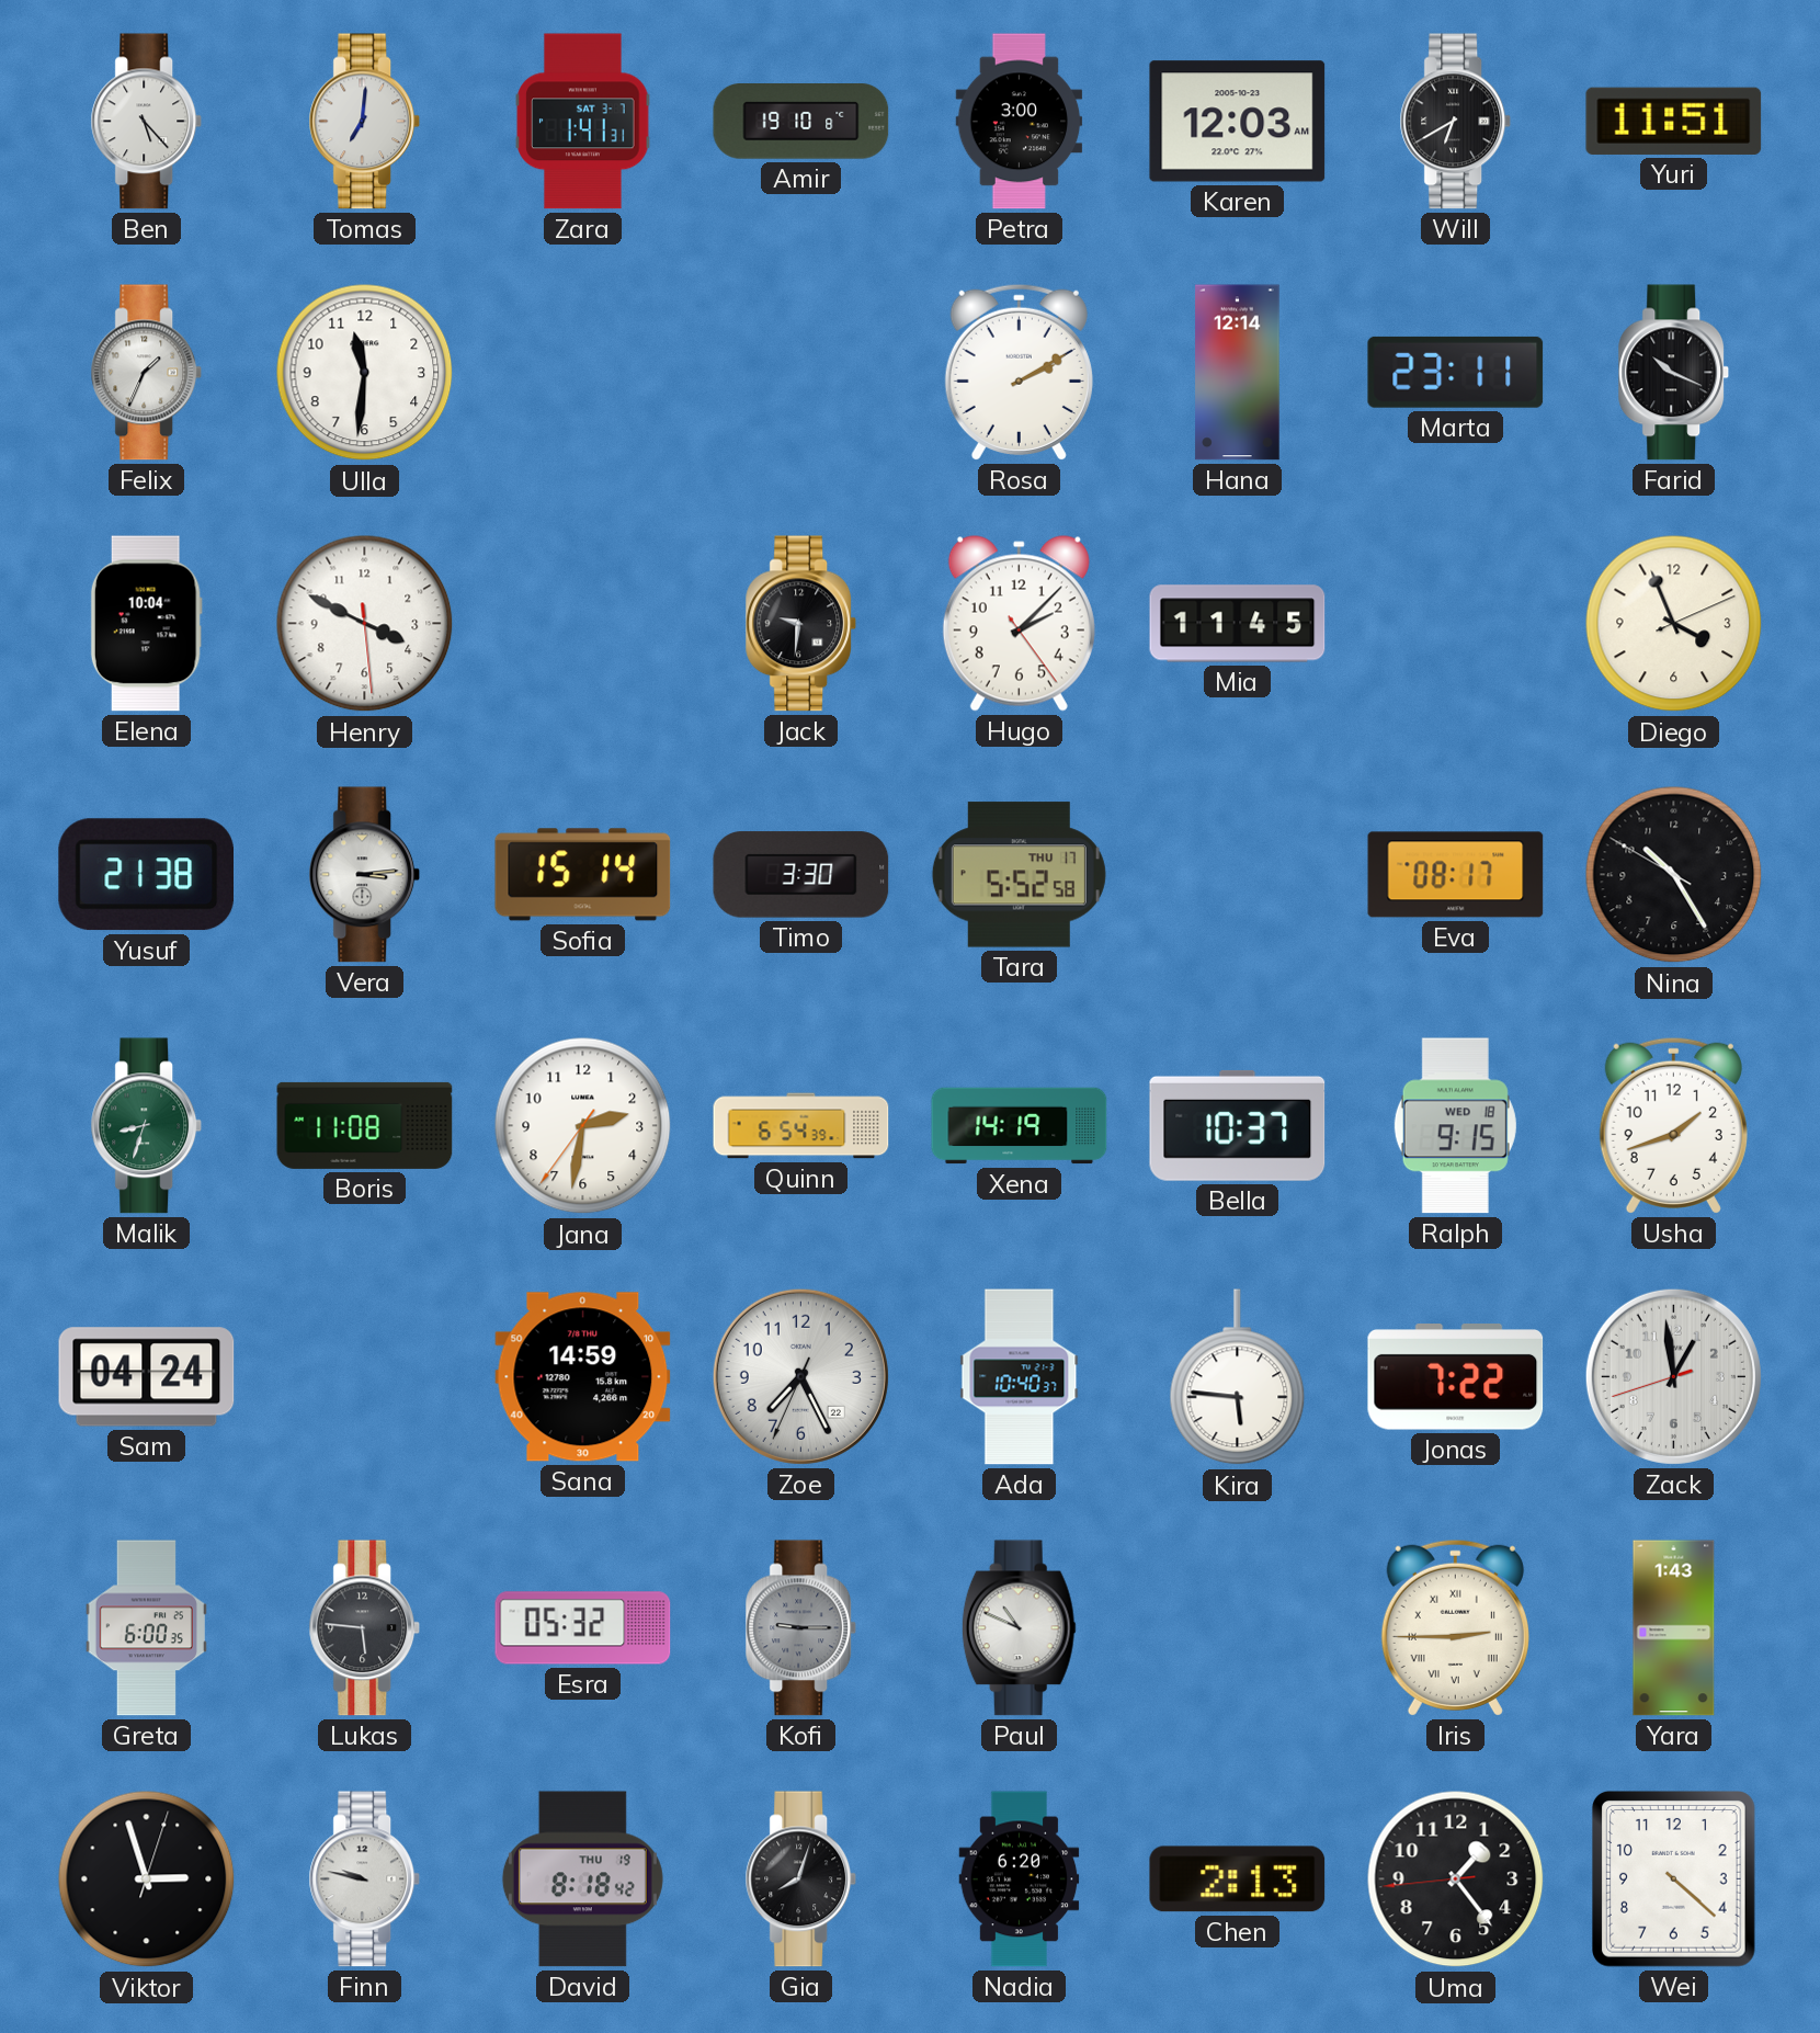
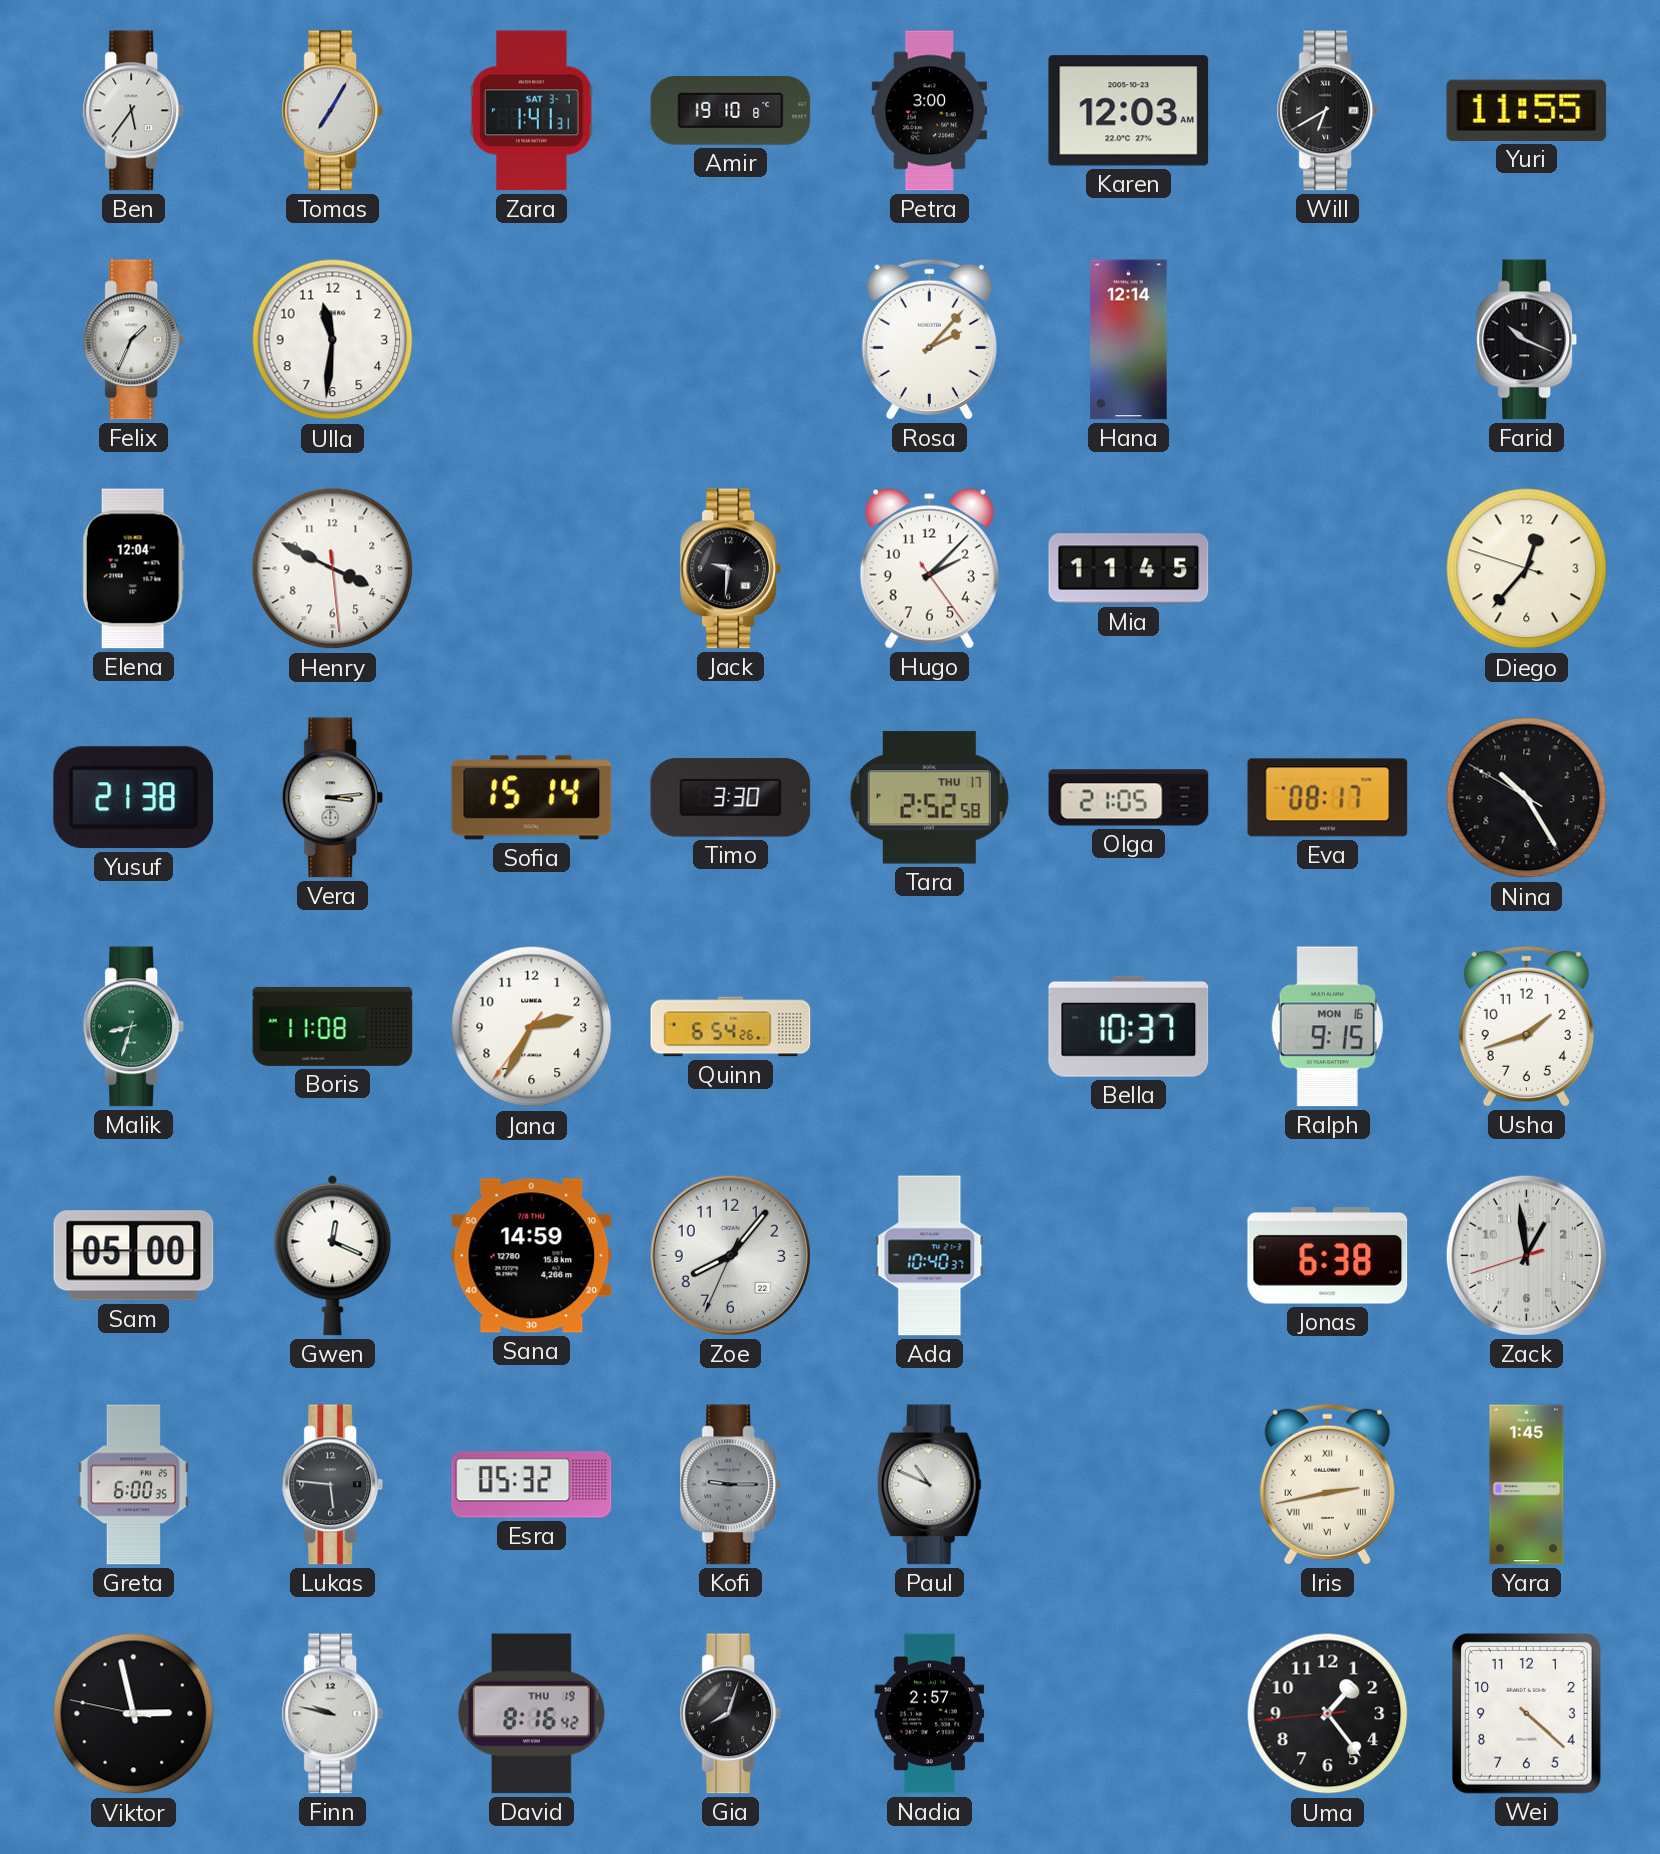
Ben: 5:23 -> 5:36 (134, 111)
Tomas: 7:01 -> 7:05 (333, 111)
Yuri: 11:51 -> 11:55 (1527, 110)
Rosa: 2:10 -> 2:07 (929, 339)
Marta: 23:11 -> none (1456, 372)
Elena: 10:04 -> 12:04 (133, 569)
Diego: 3:56 -> 12:36 (1527, 569)
Tara: 5:52 -> 2:52 (929, 798)
Olga: none -> 21:05 (1129, 798)
Jana: 2:31 -> 2:34 (532, 1027)
Quinn: 6:54:39 -> 6:54:26 (731, 1027)
Xena: 14:19 -> none (1020, 1126)
Ralph date: WED 18 -> MON 16 (1327, 1027)
Sam: 04:24 -> 05:00 (134, 1256)
Gwen: none -> 12:19 (333, 1255)
Zoe: 7:25 -> 8:06 (730, 1255)
Kira: 5:46 -> none (1238, 1377)
Jonas: 7:22 -> 6:38 (1328, 1256)
Iris: 2:45 -> 2:43 (1327, 1484)
Yara: 1:43 -> 1:45 (1527, 1485)
Viktor: 2:57:03 -> 2:57:47 (134, 1714)
David: 8:18 -> 8:16 (531, 1714)
Nadia: 6:20 -> 2:57 (930, 1714)
Chen: 2:13 -> none (1238, 1879)
